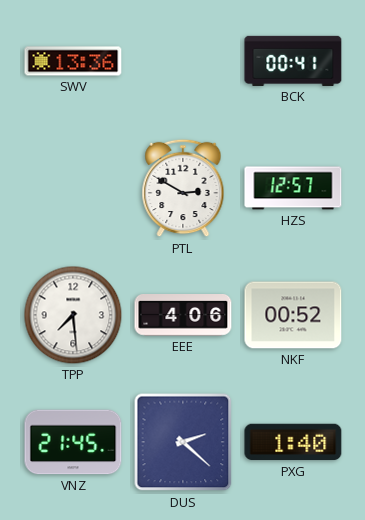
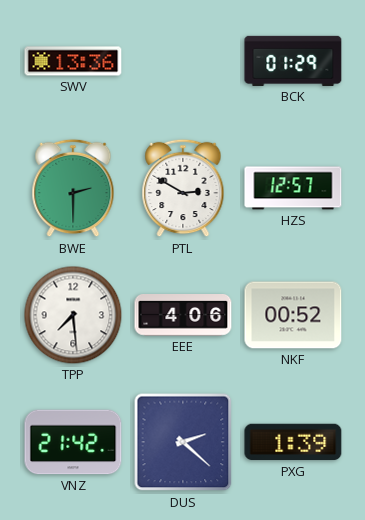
BCK: 00:41 -> 01:29 (293, 61)
BWE: none -> 2:30 (73, 188)
VNZ: 21:45 -> 21:42 (73, 442)
PXG: 1:40 -> 1:39 (293, 442)
